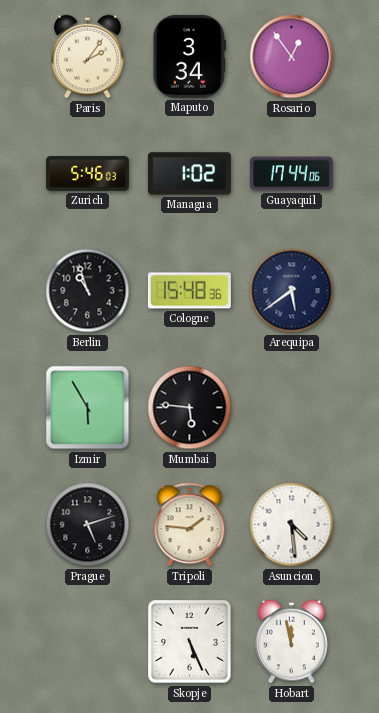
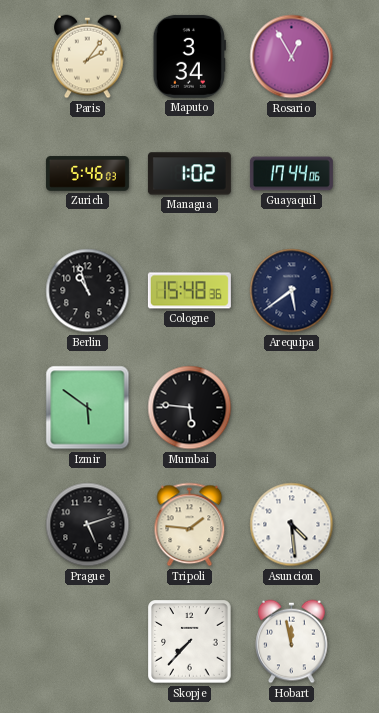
Rosario: 12:54 -> 12:55 (292, 57)
Izmir: 5:55 -> 5:51 (88, 408)
Skopje: 5:26 -> 7:37 (190, 642)
